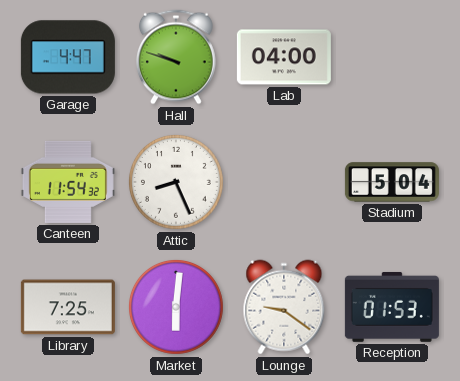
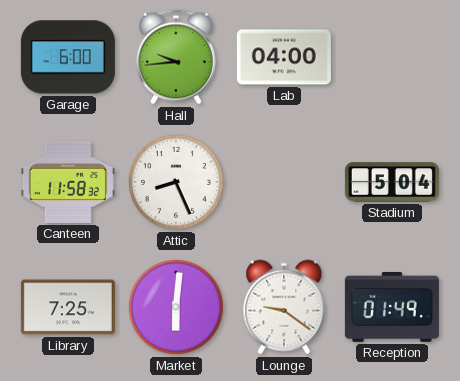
Garage: 4:47 -> 6:00 (68, 57)
Hall: 9:48 -> 9:44 (176, 57)
Canteen: 11:54 -> 11:58 (68, 182)
Reception: 01:53 -> 01:49 (392, 307)
